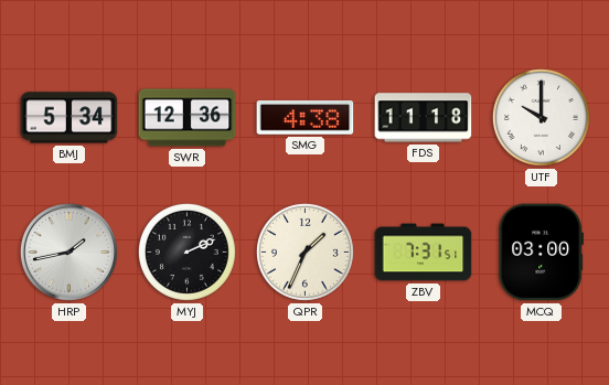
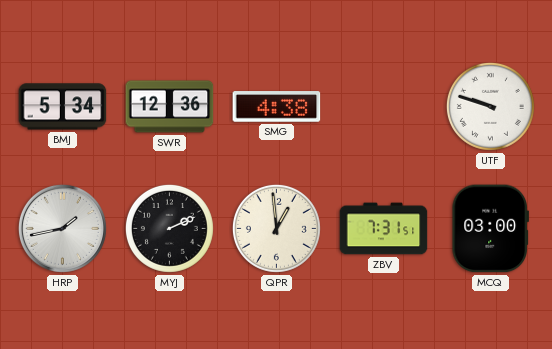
FDS: 11:18 -> none (424, 118)
UTF: 10:00 -> 9:48 (490, 106)
QPR: 1:34 -> 12:59 (276, 228)
